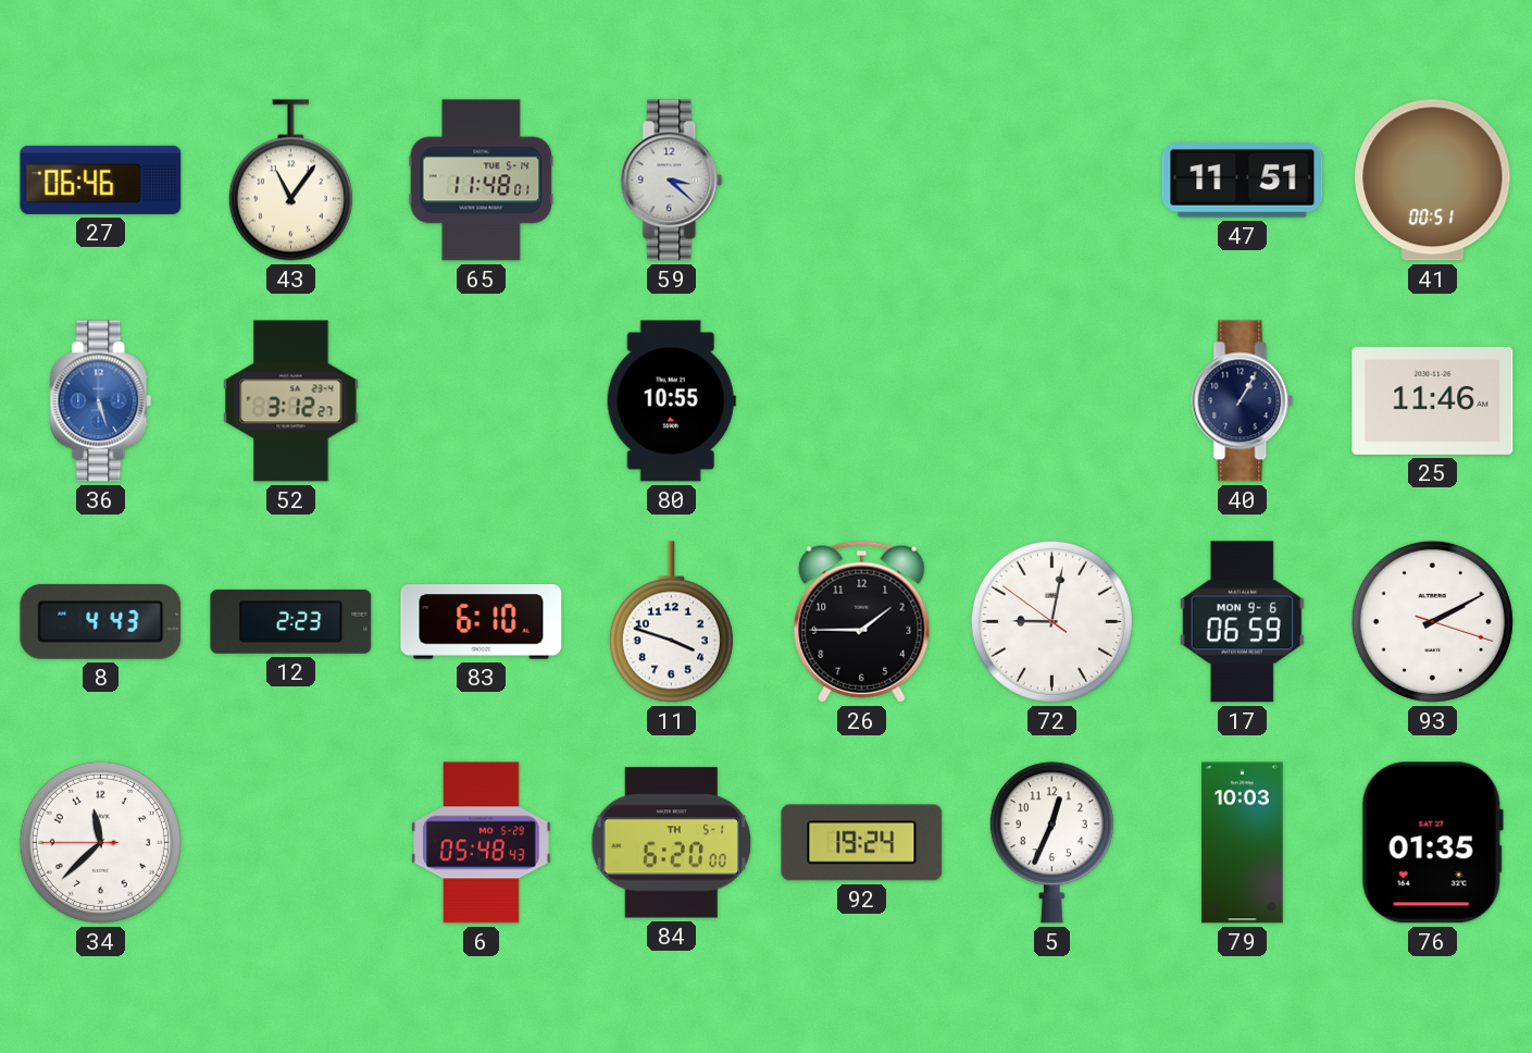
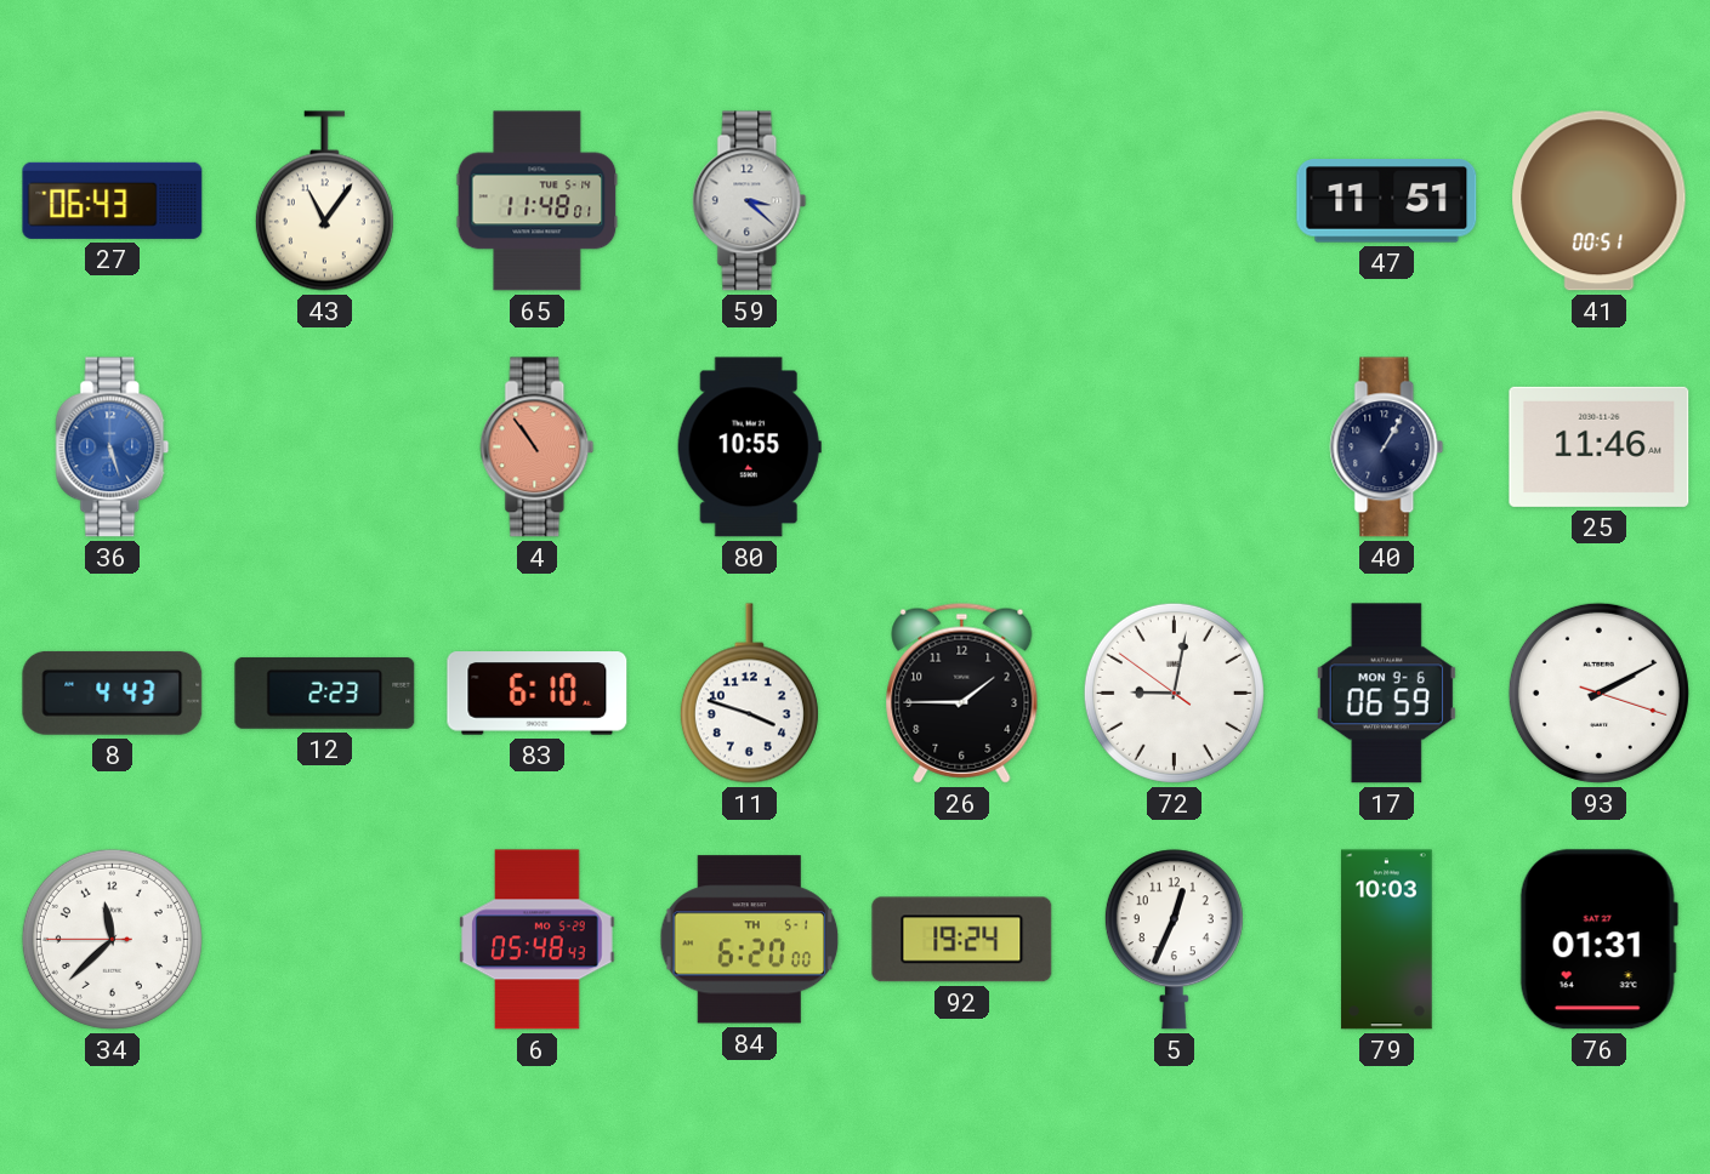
27: 06:46 -> 06:43 (113, 200)
52: 3:12 -> none (291, 401)
4: none -> 10:54 (538, 448)
76: 01:35 -> 01:31 (1598, 940)
